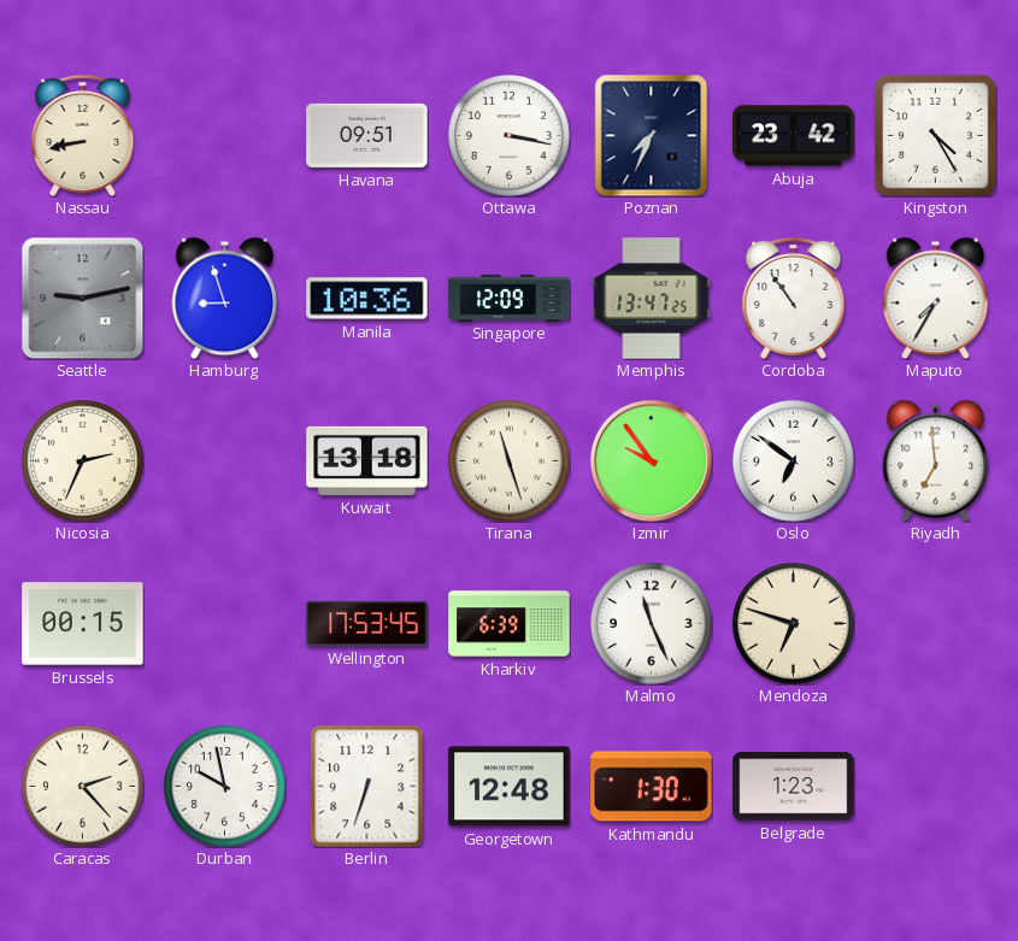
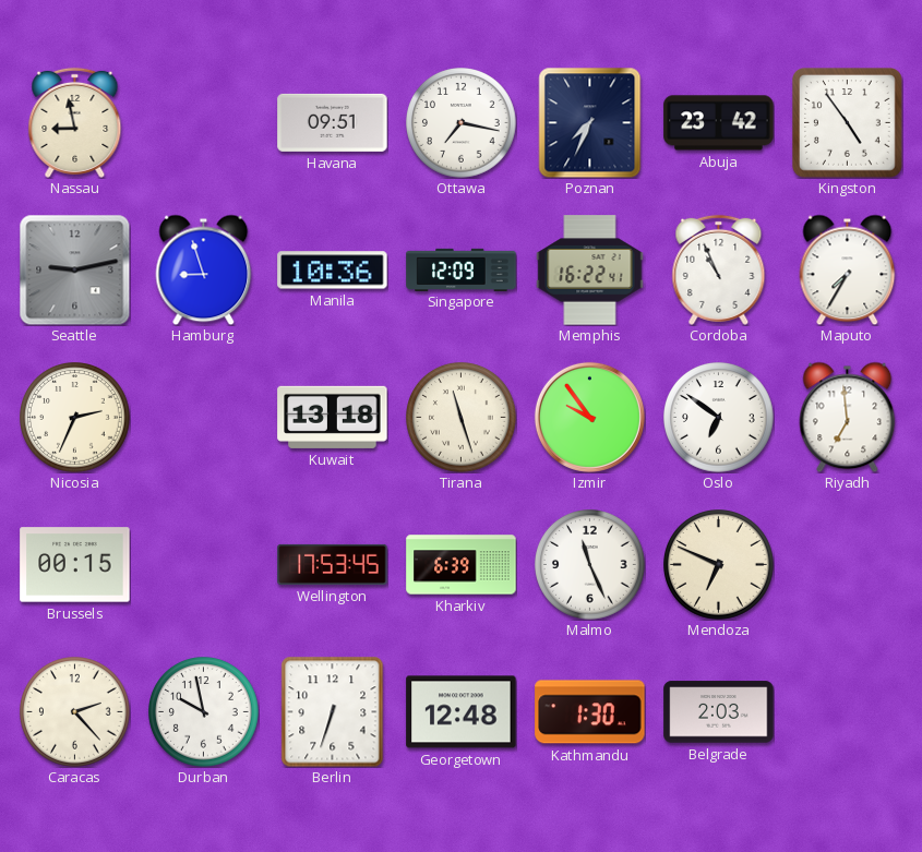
Nassau: 8:43 -> 8:58 (75, 122)
Ottawa: 3:17 -> 7:17 (462, 123)
Kingston: 4:25 -> 4:54 (848, 123)
Memphis: 13:47 -> 16:22 (590, 271)
Cordoba: 10:54 -> 10:56 (719, 269)
Mendoza: 6:48 -> 6:49 (719, 565)
Belgrade: 1:23 -> 2:03 (719, 712)
